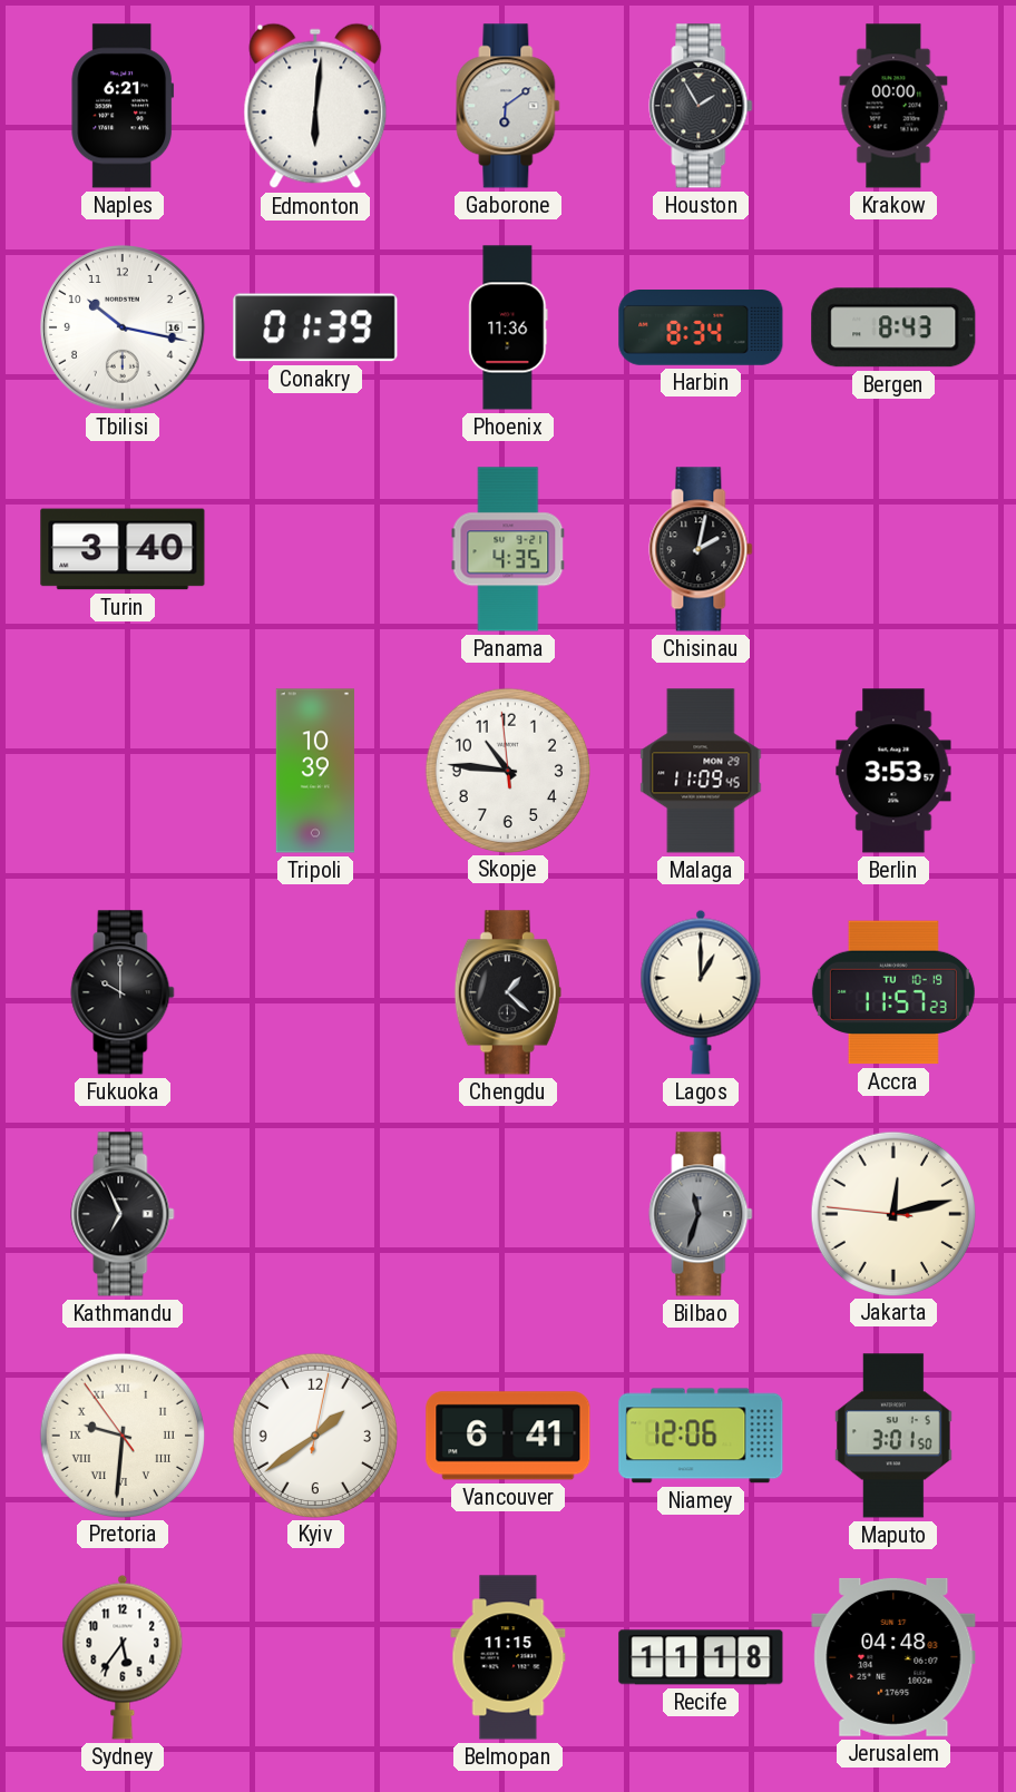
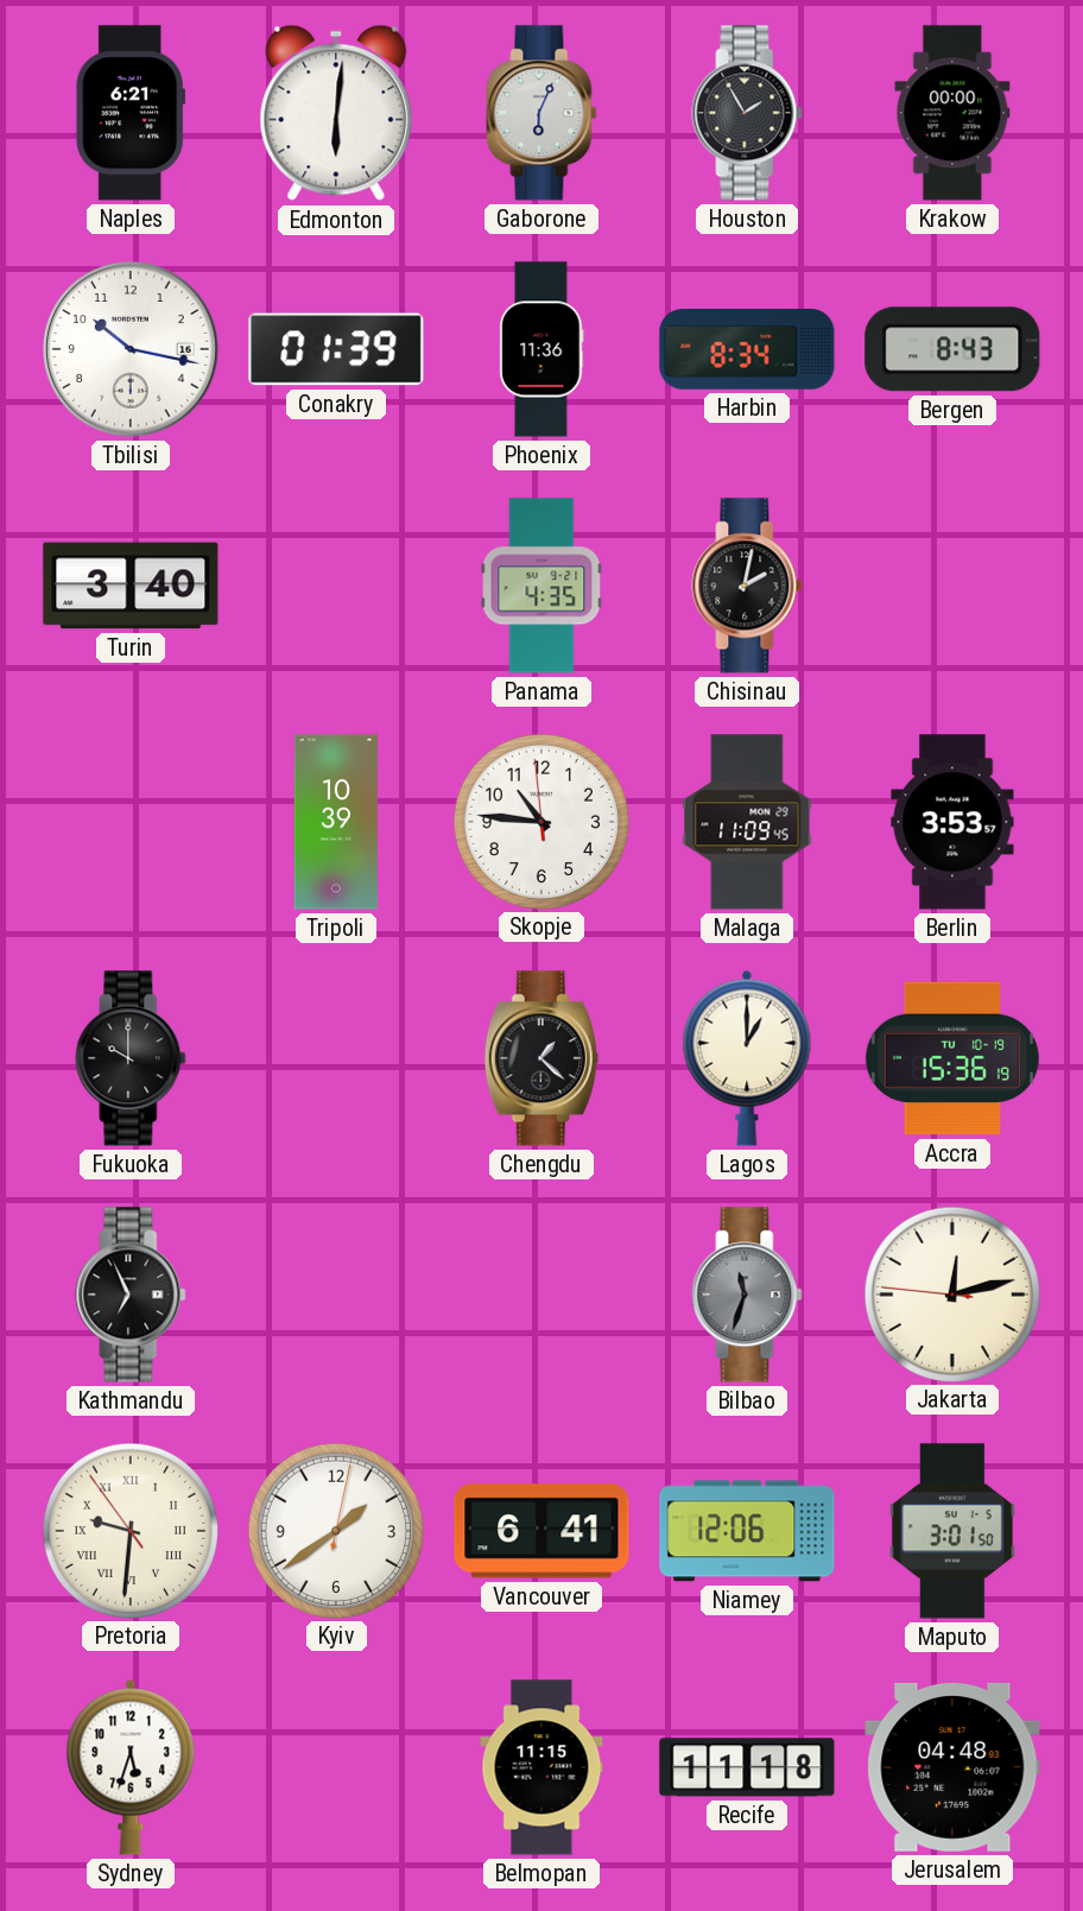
Gaborone: 6:09 -> 6:04 (541, 113)
Accra: 11:57 -> 15:36 (952, 1058)
Sydney: 5:36 -> 5:33 (131, 1767)
